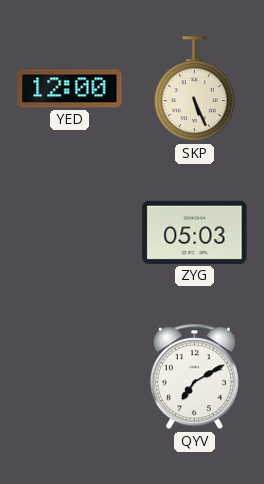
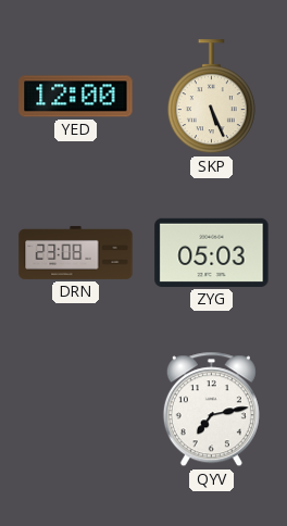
DRN: none -> 23:08 (76, 252)
QYV: 7:10 -> 7:13 (211, 410)
